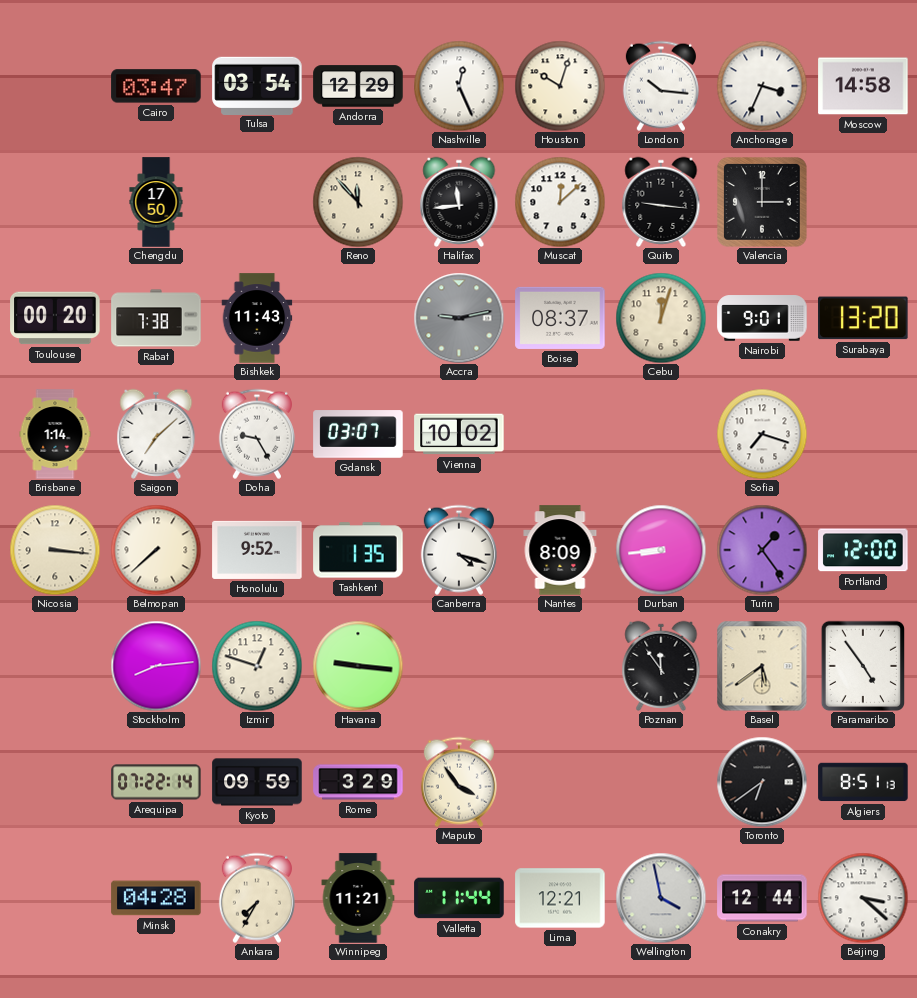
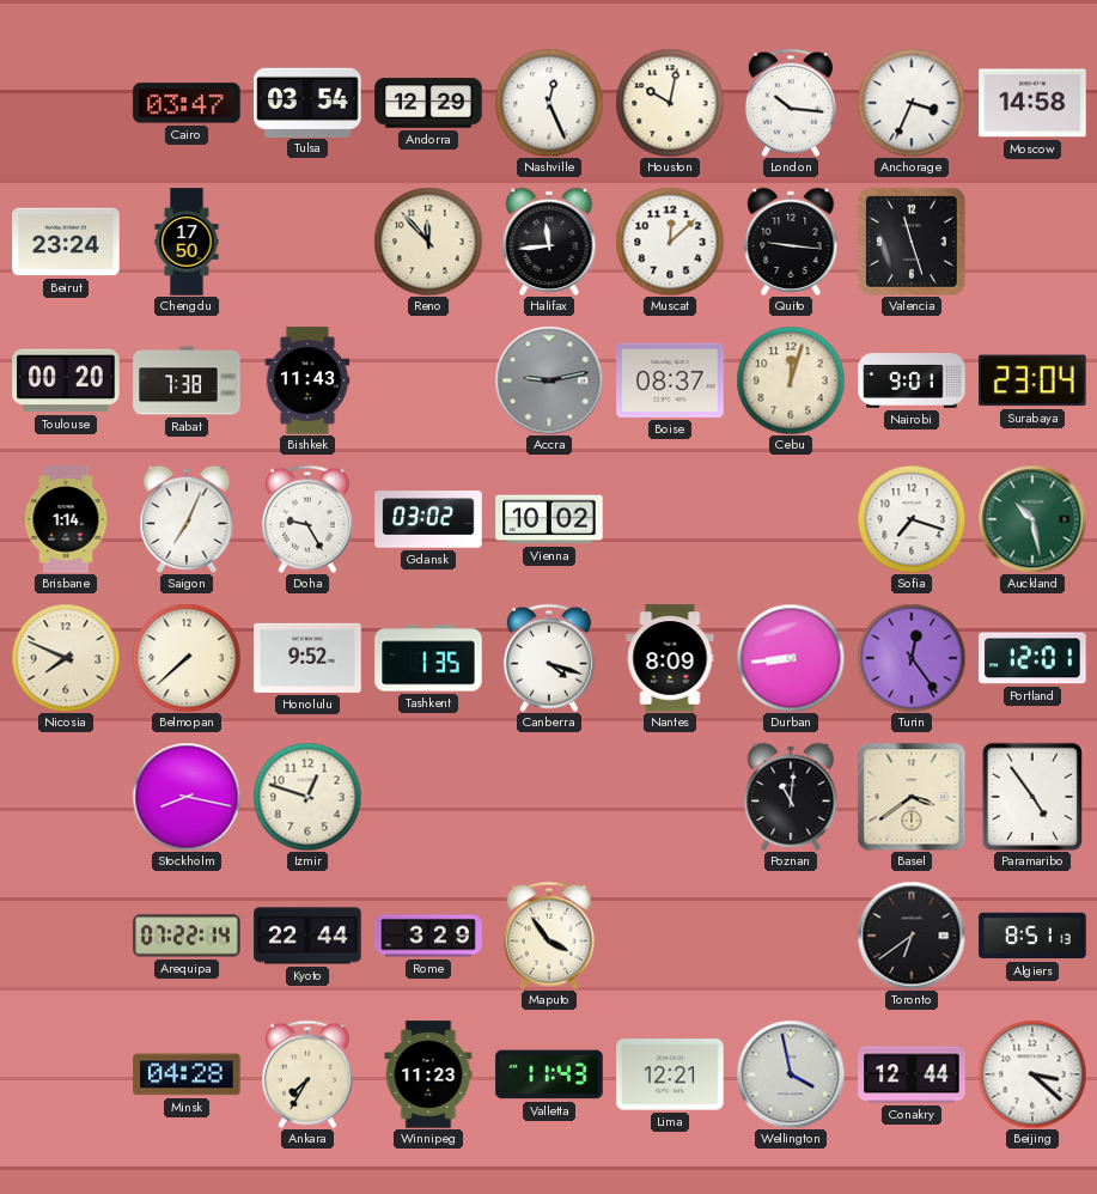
Houston: 10:03 -> 10:02 (670, 103)
Beirut: none -> 23:24 (66, 242)
Valencia: 3:00 -> 11:27 (912, 242)
Surabaya: 13:20 -> 23:04 (1032, 380)
Saigon: 7:08 -> 7:04 (187, 519)
Gdansk: 03:07 -> 03:02 (428, 519)
Auckland: none -> 10:28 (1032, 519)
Nicosia: 3:16 -> 7:49 (66, 658)
Turin: 1:24 -> 12:24 (912, 658)
Portland: 12:00 -> 12:01 (1032, 658)
Stockholm: 8:14 -> 8:17 (187, 797)
Havana: 9:16 -> none (358, 666)
Poznan: 11:54 -> 11:01 (791, 797)
Basel: 5:39 -> 3:39 (912, 797)
Kyoto: 09:59 -> 22:44 (307, 936)
Winnipeg: 11:21 -> 11:23 (428, 1074)
Valletta: 11:44 -> 11:43 (549, 1074)
